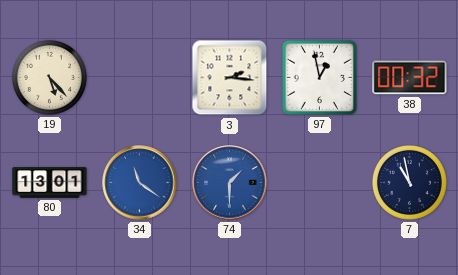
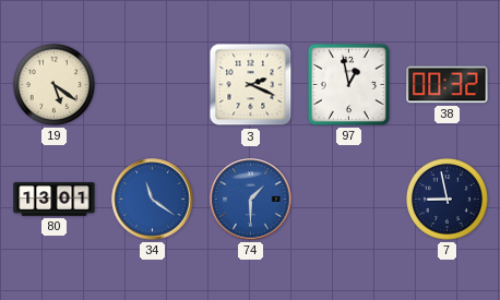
19: 5:23 -> 5:21 (53, 84)
3: 2:16 -> 2:19 (251, 85)
7: 10:58 -> 8:58 (447, 199)
